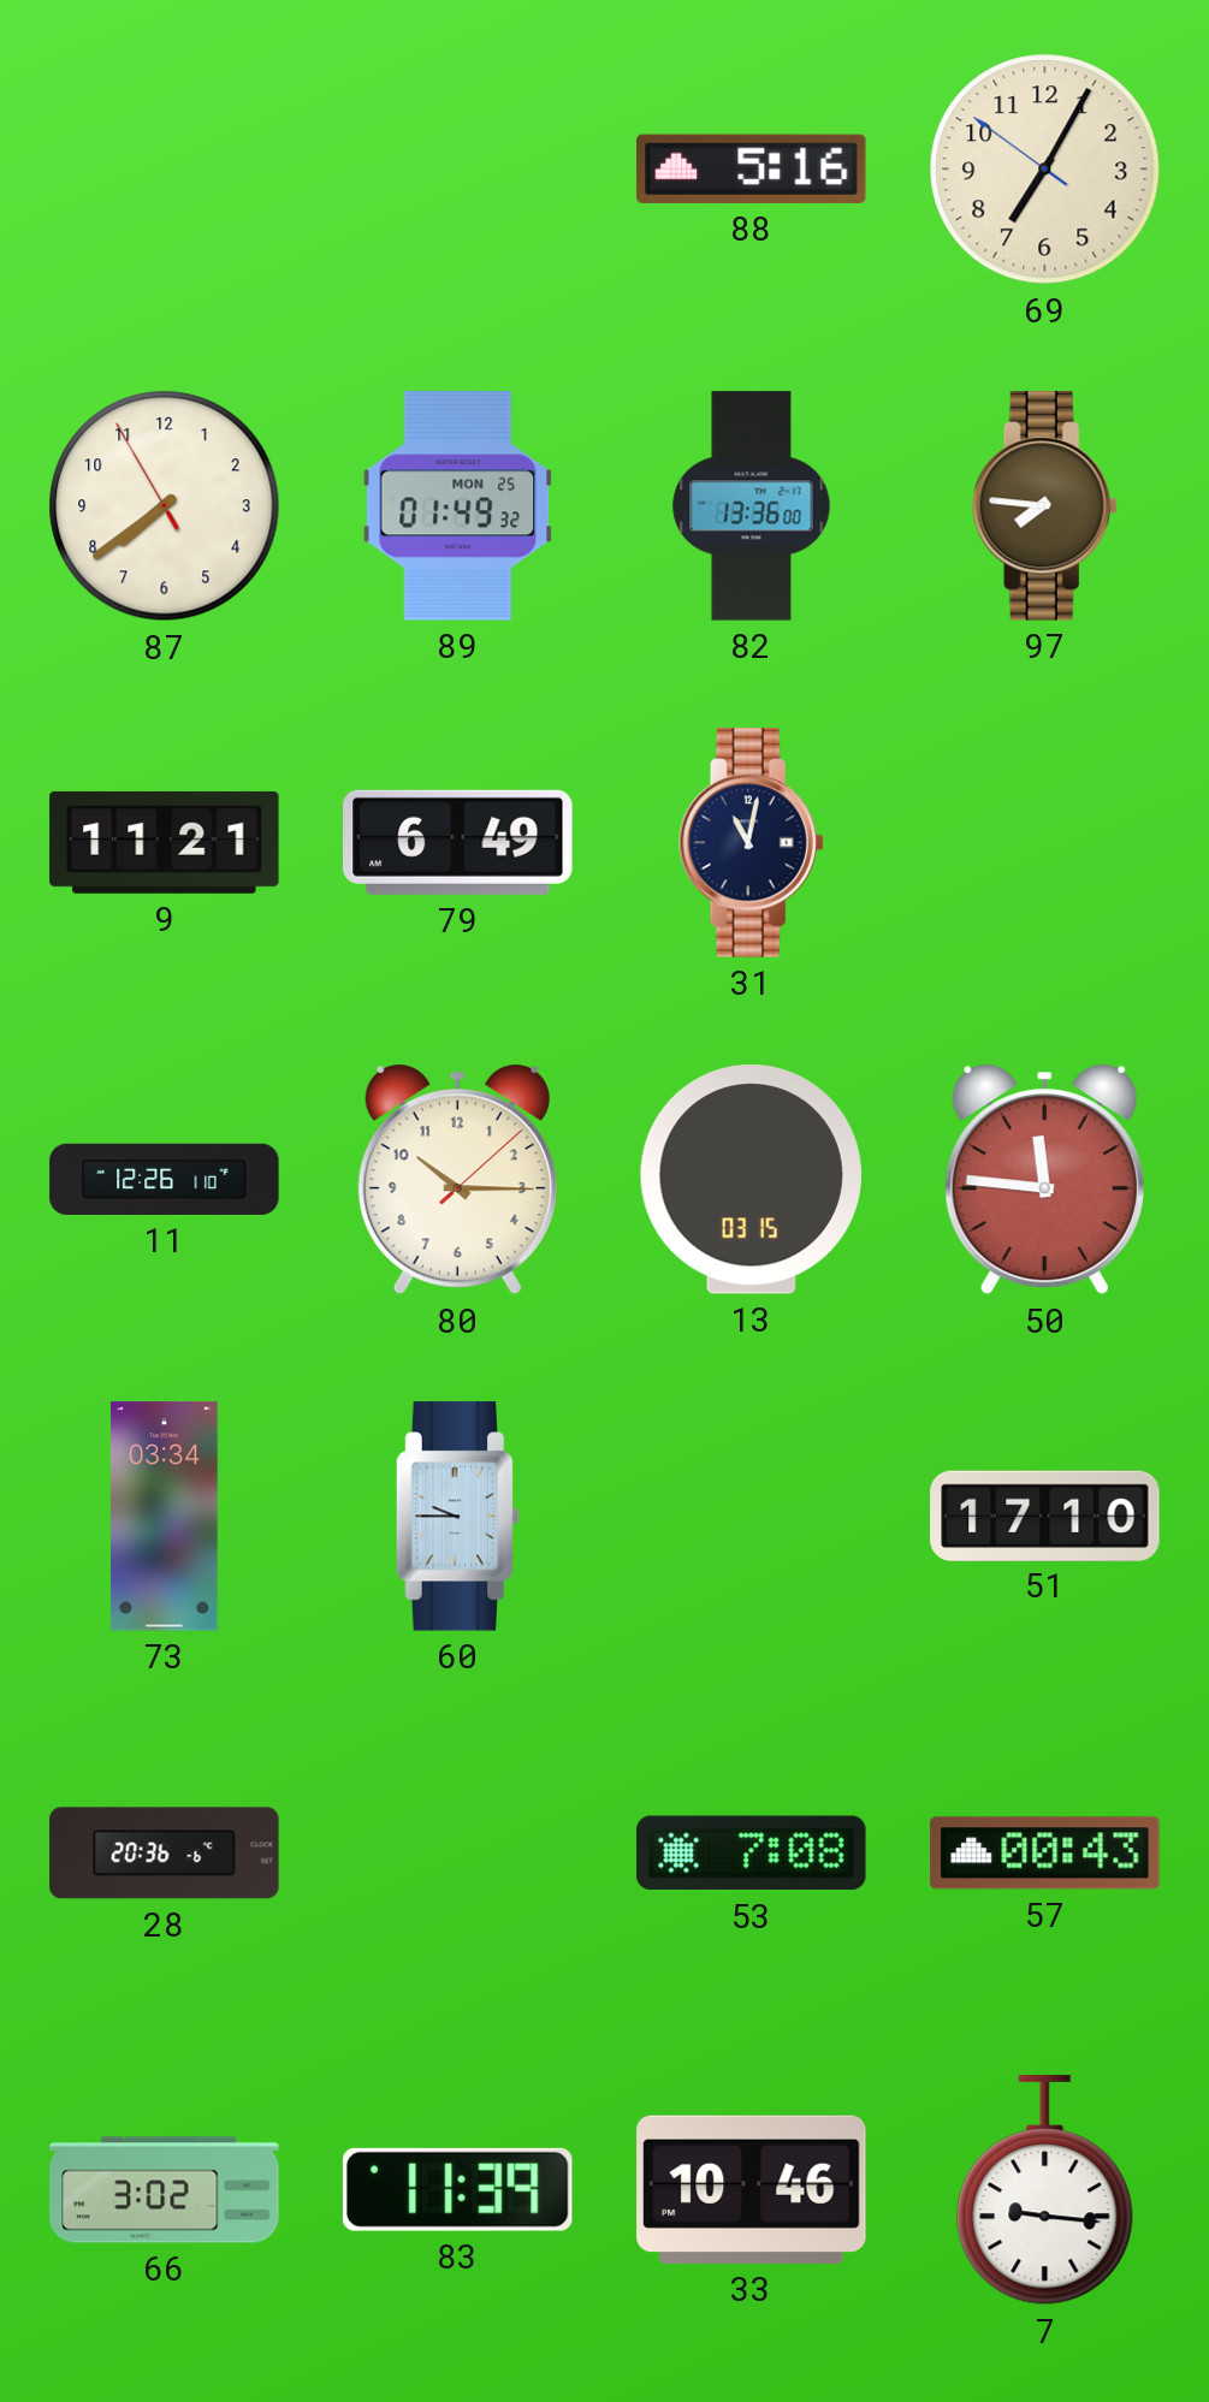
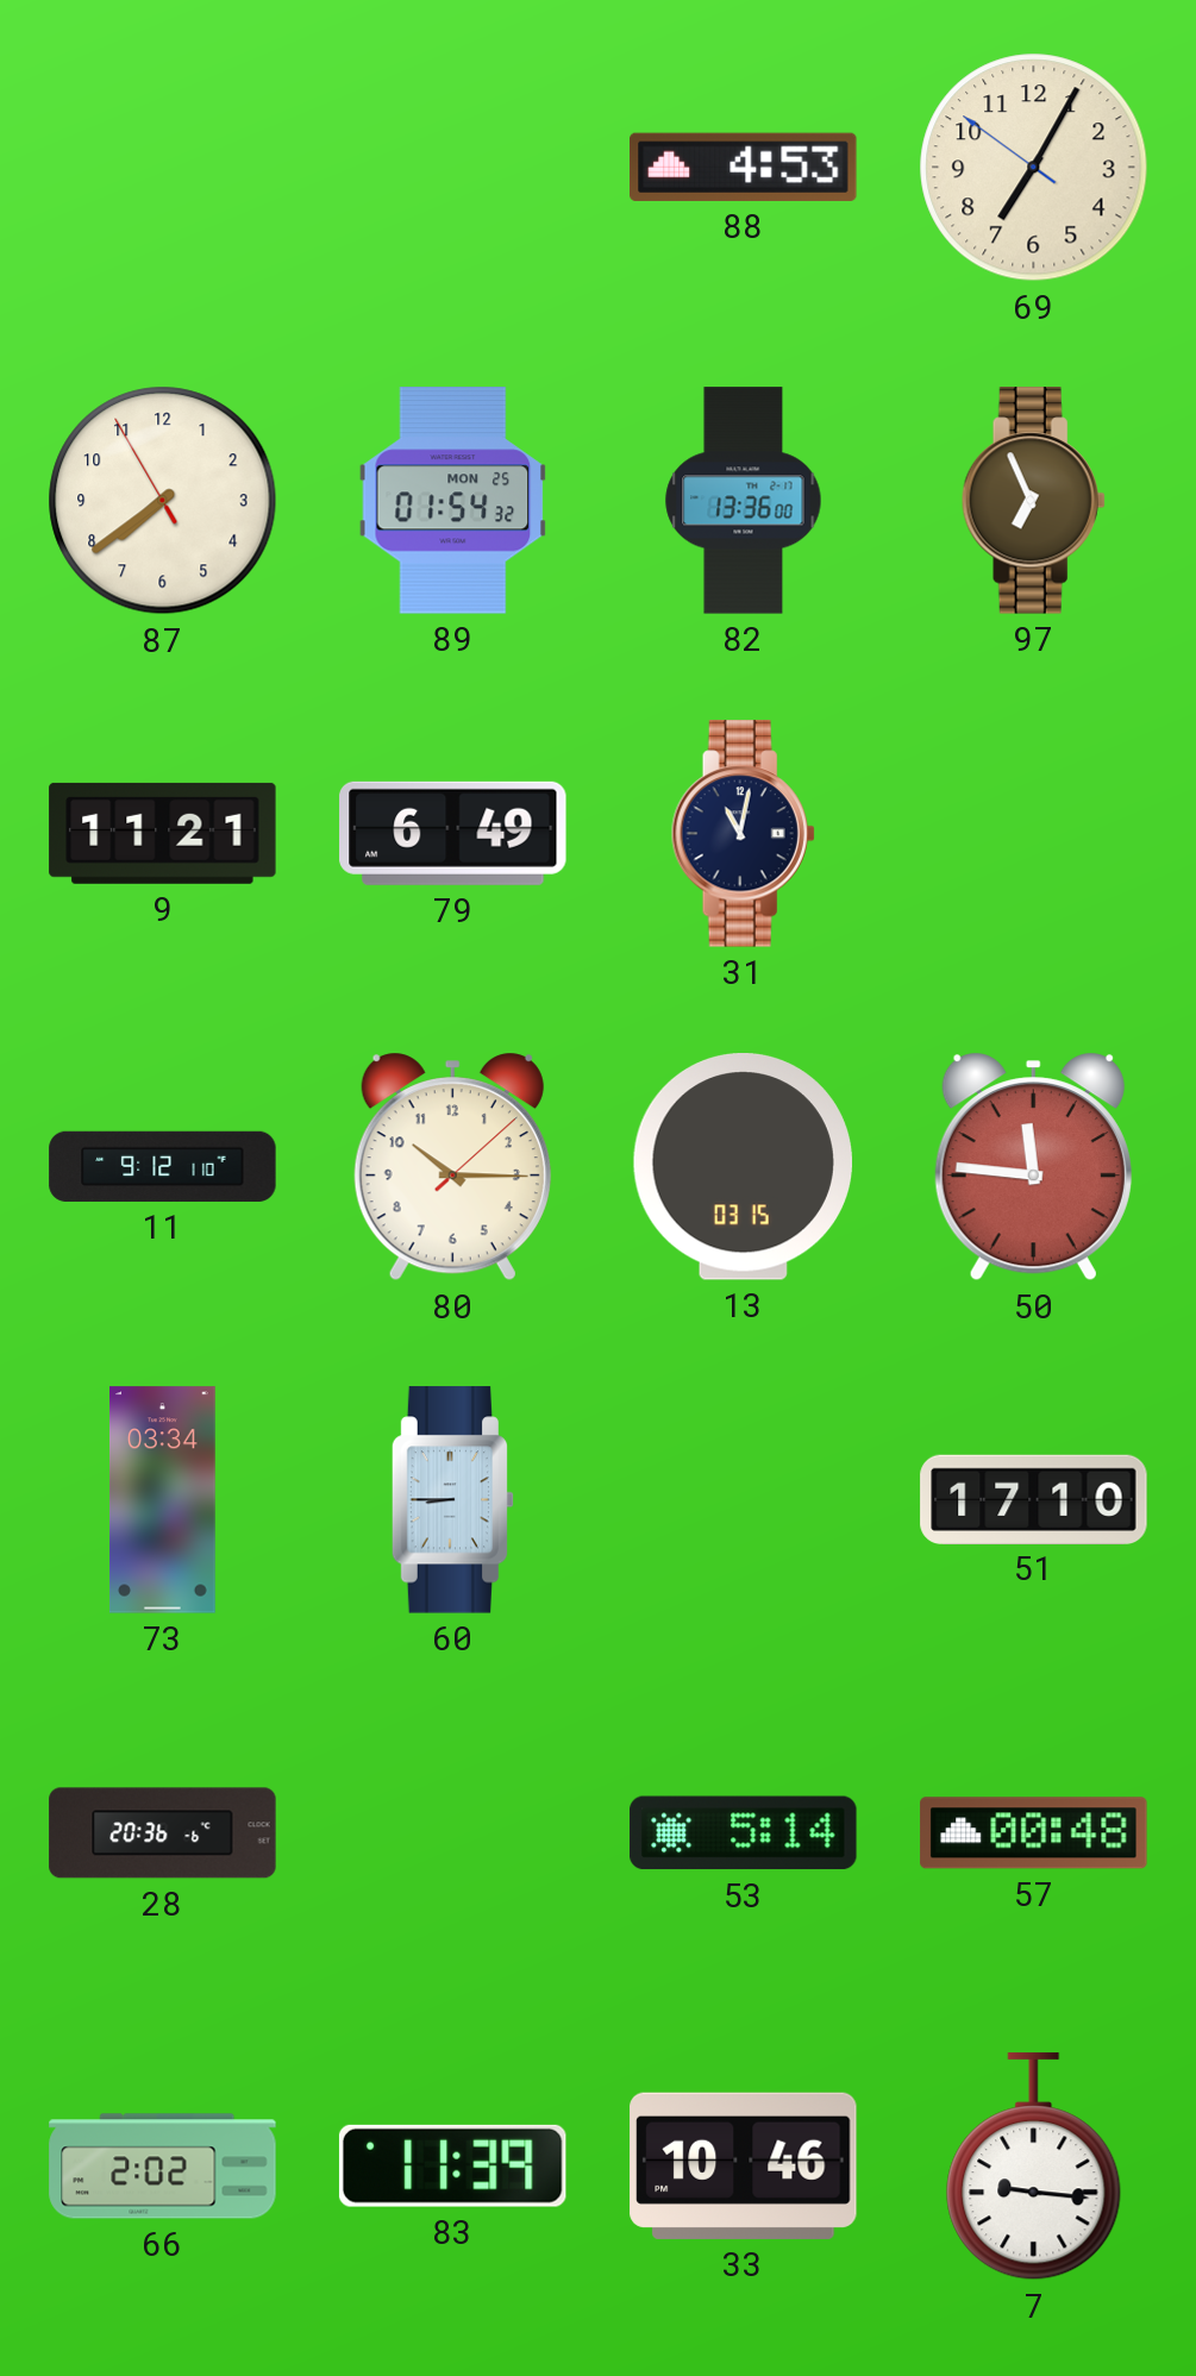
88: 5:16 -> 4:53 (744, 167)
89: 01:49 -> 01:54 (453, 501)
97: 7:46 -> 6:56 (1033, 501)
11: 12:26 -> 9:12 (163, 1166)
60: 9:45 -> 8:45 (453, 1500)
53: 7:08 -> 5:14 (744, 1833)
57: 00:43 -> 00:48 (1034, 1833)
66: 3:02 -> 2:02 (163, 2167)
